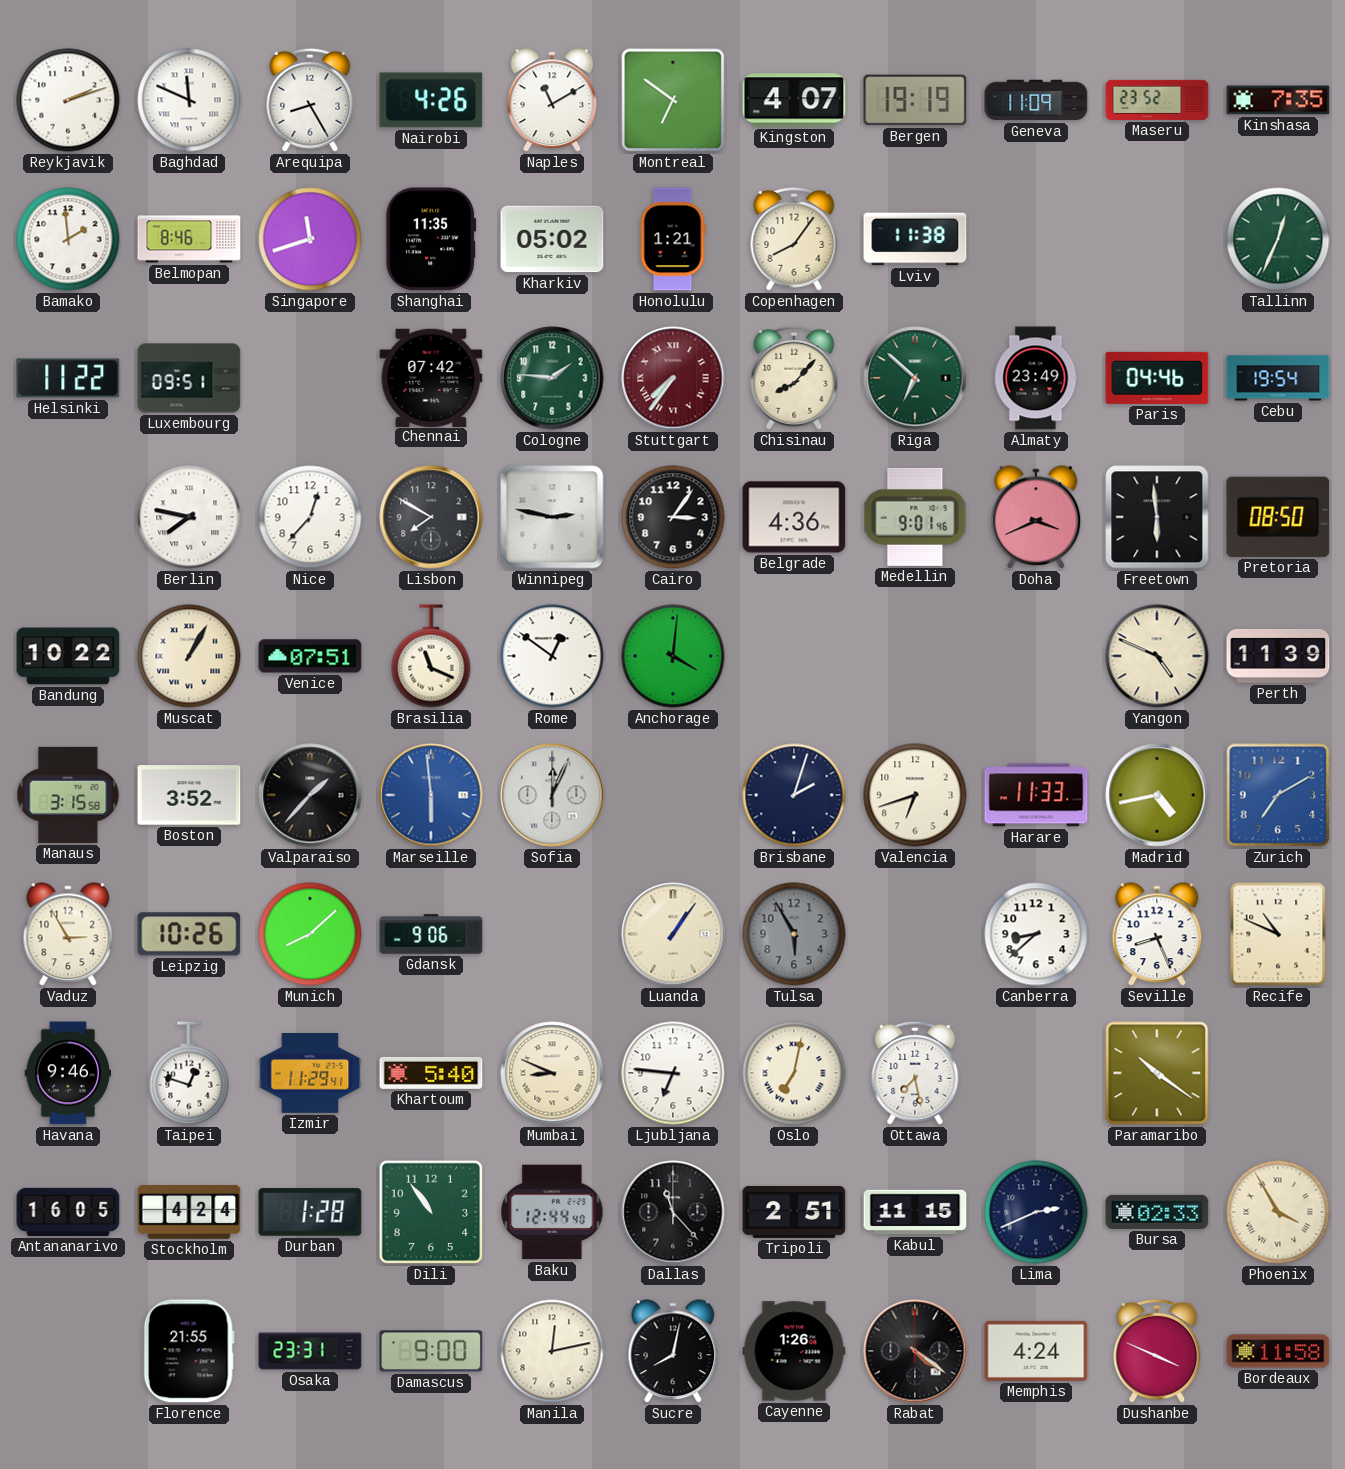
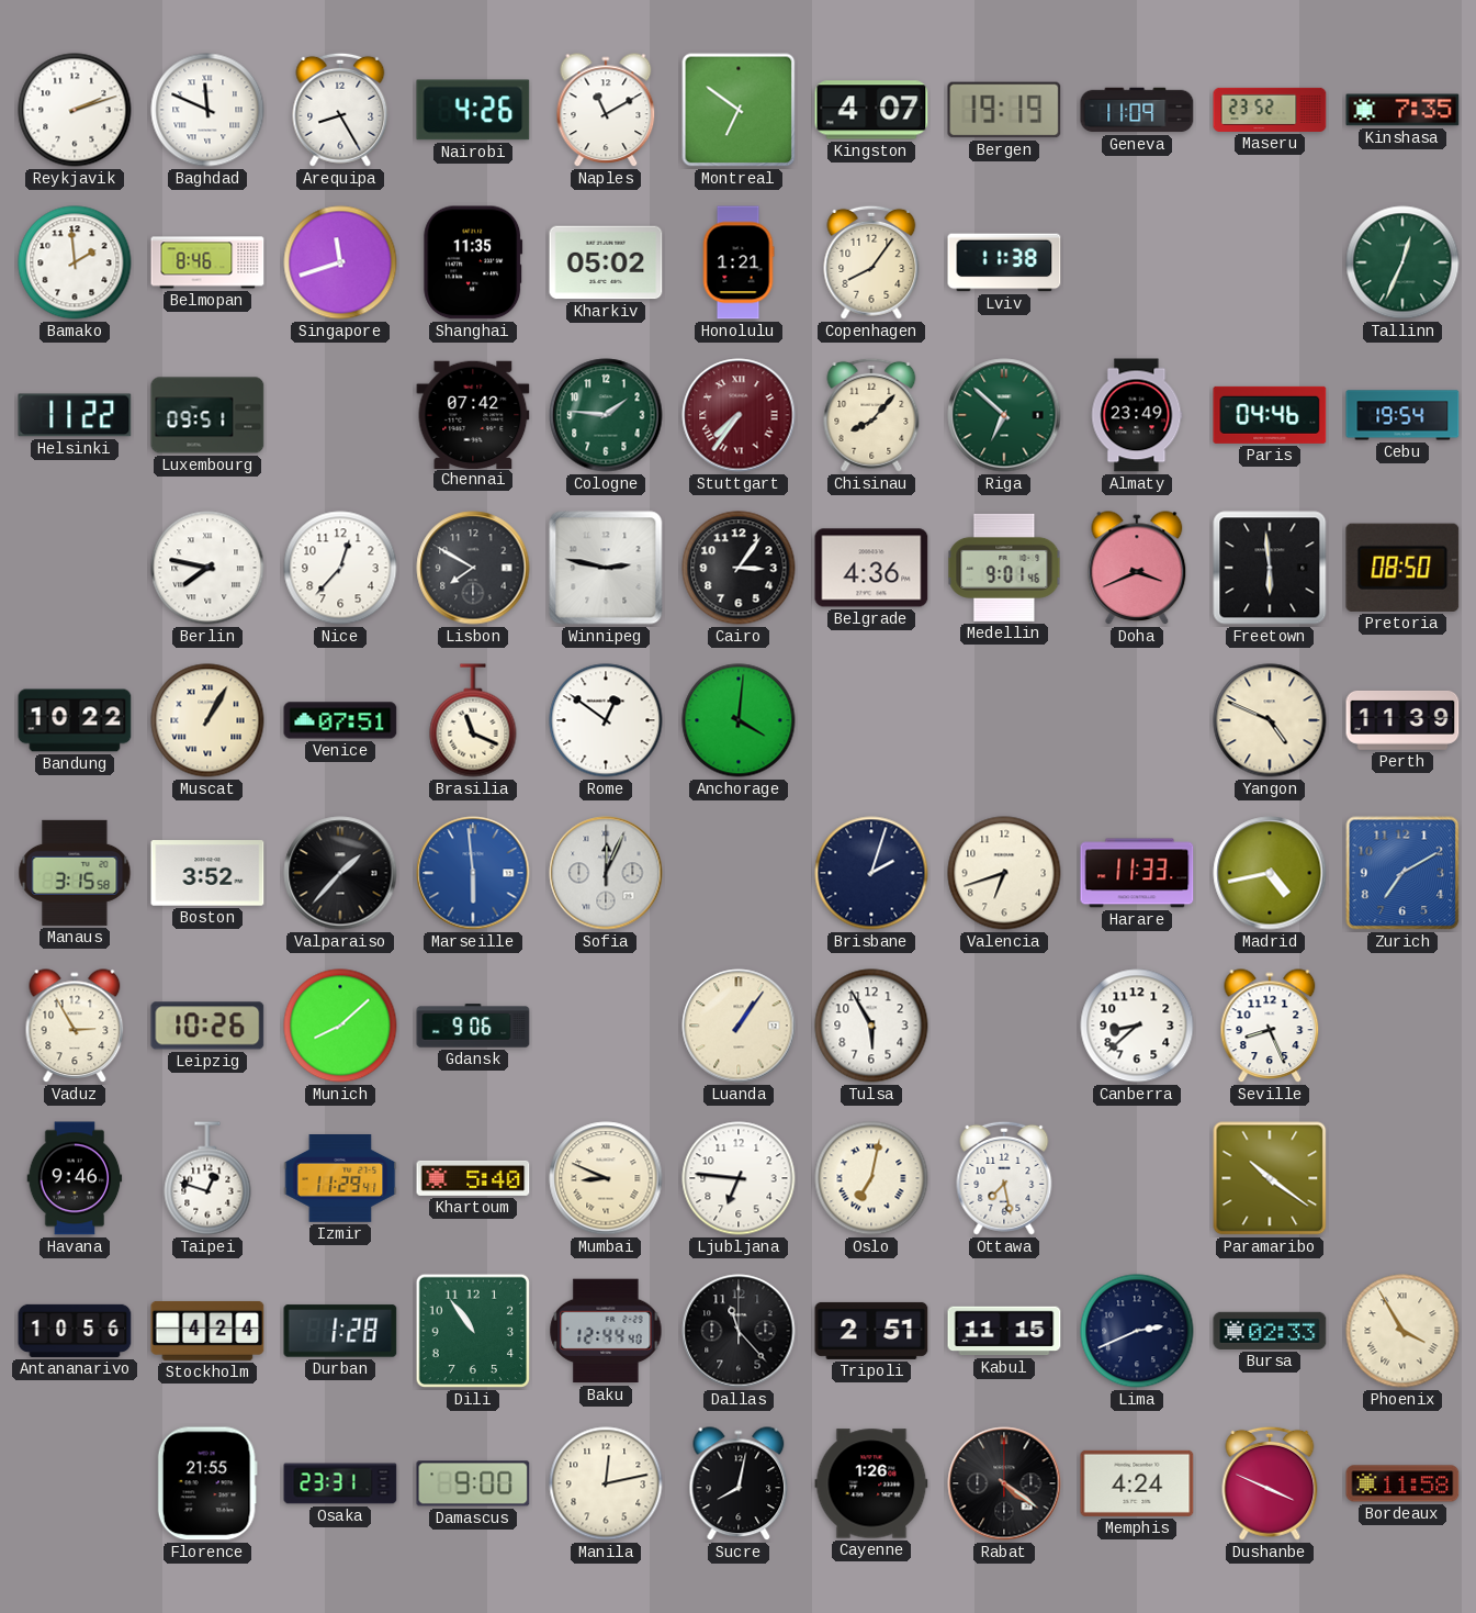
Tulsa dial: grey -> white (871, 1026)
Recife: 10:49 -> none (1278, 934)
Antananarivo: 16:05 -> 10:56 (75, 1331)
